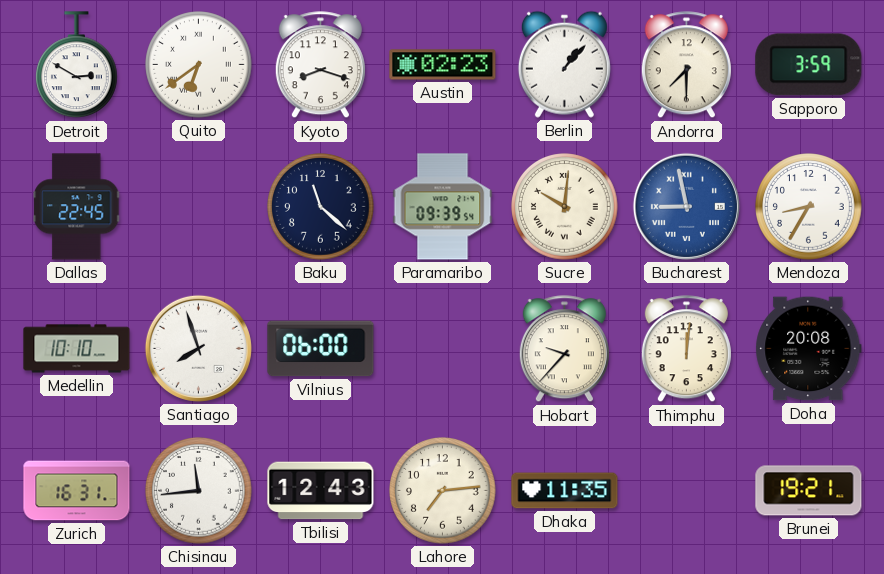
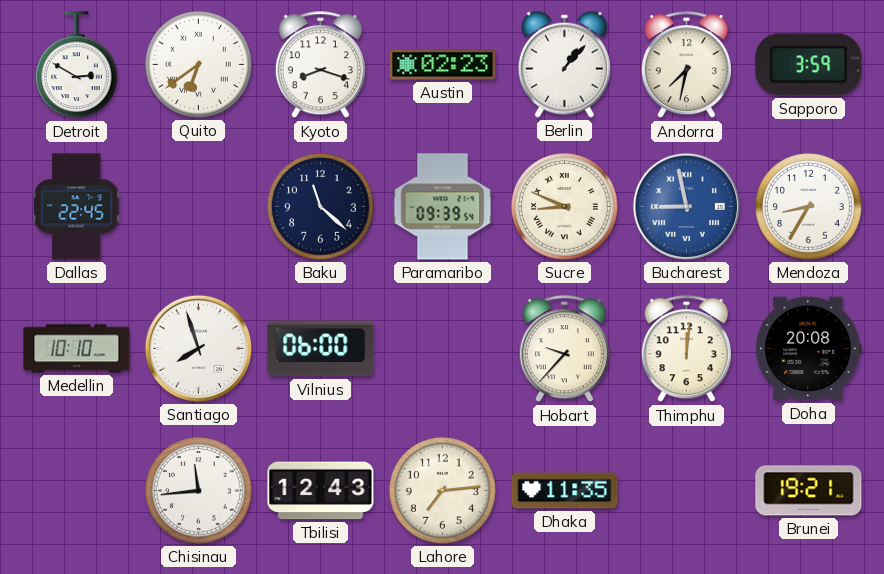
Andorra: 7:30 -> 7:32 (686, 65)
Sucre: 10:01 -> 8:49 (565, 207)
Zurich: 16:31 -> none (77, 491)
